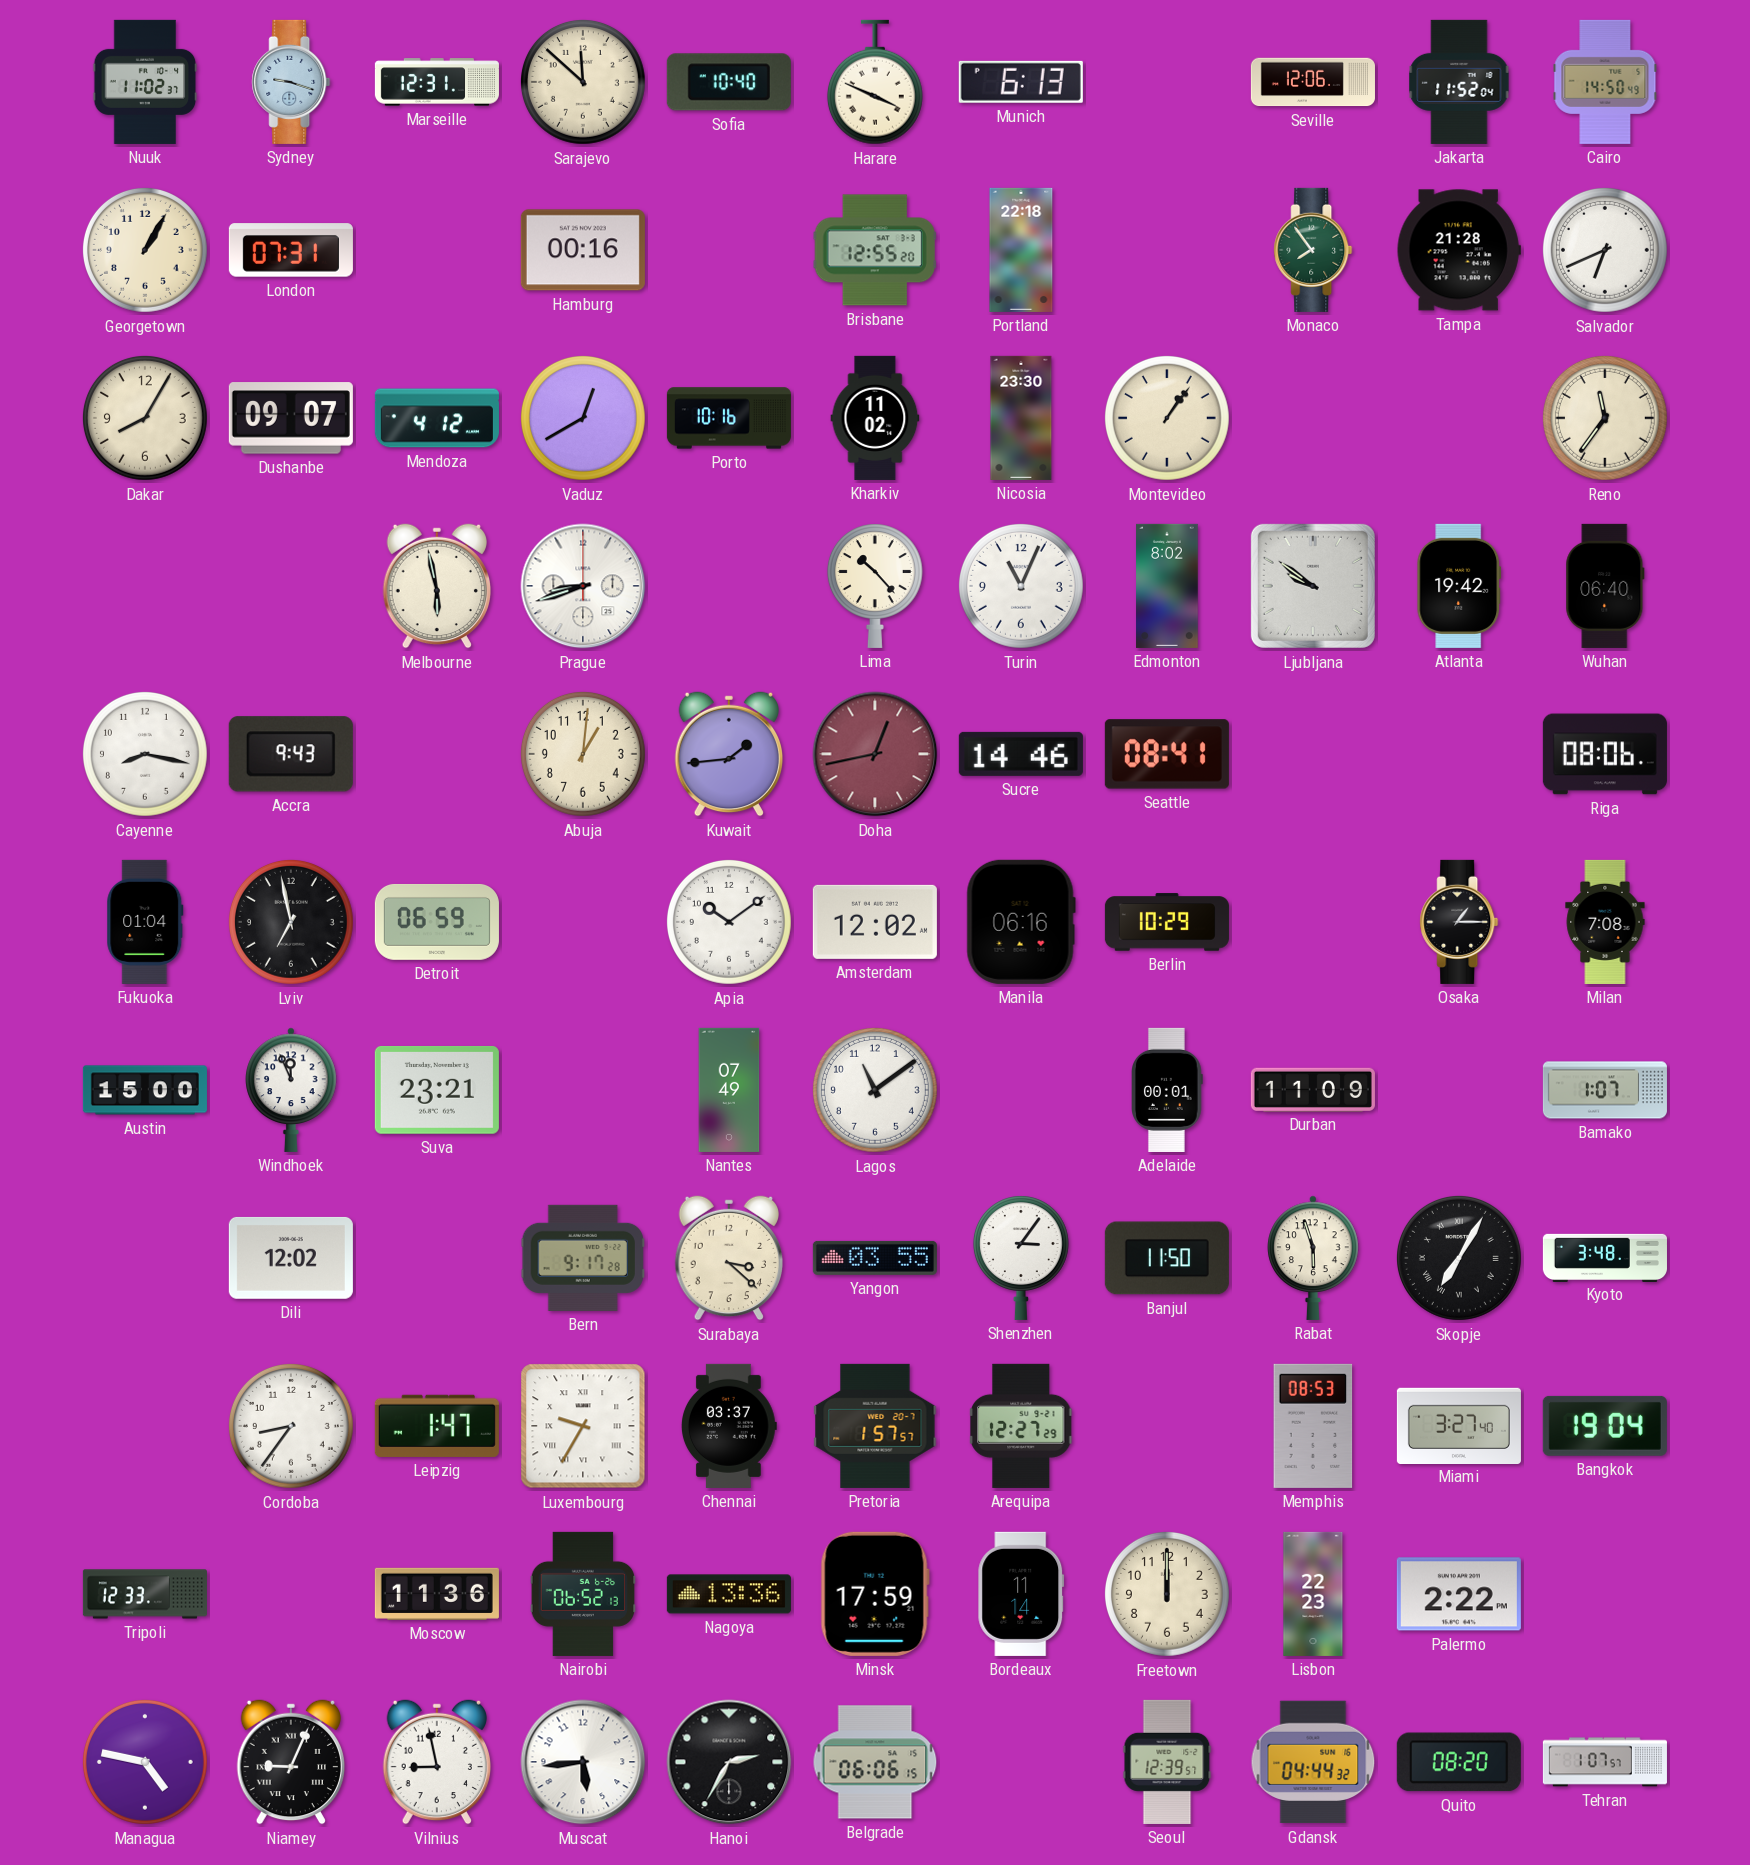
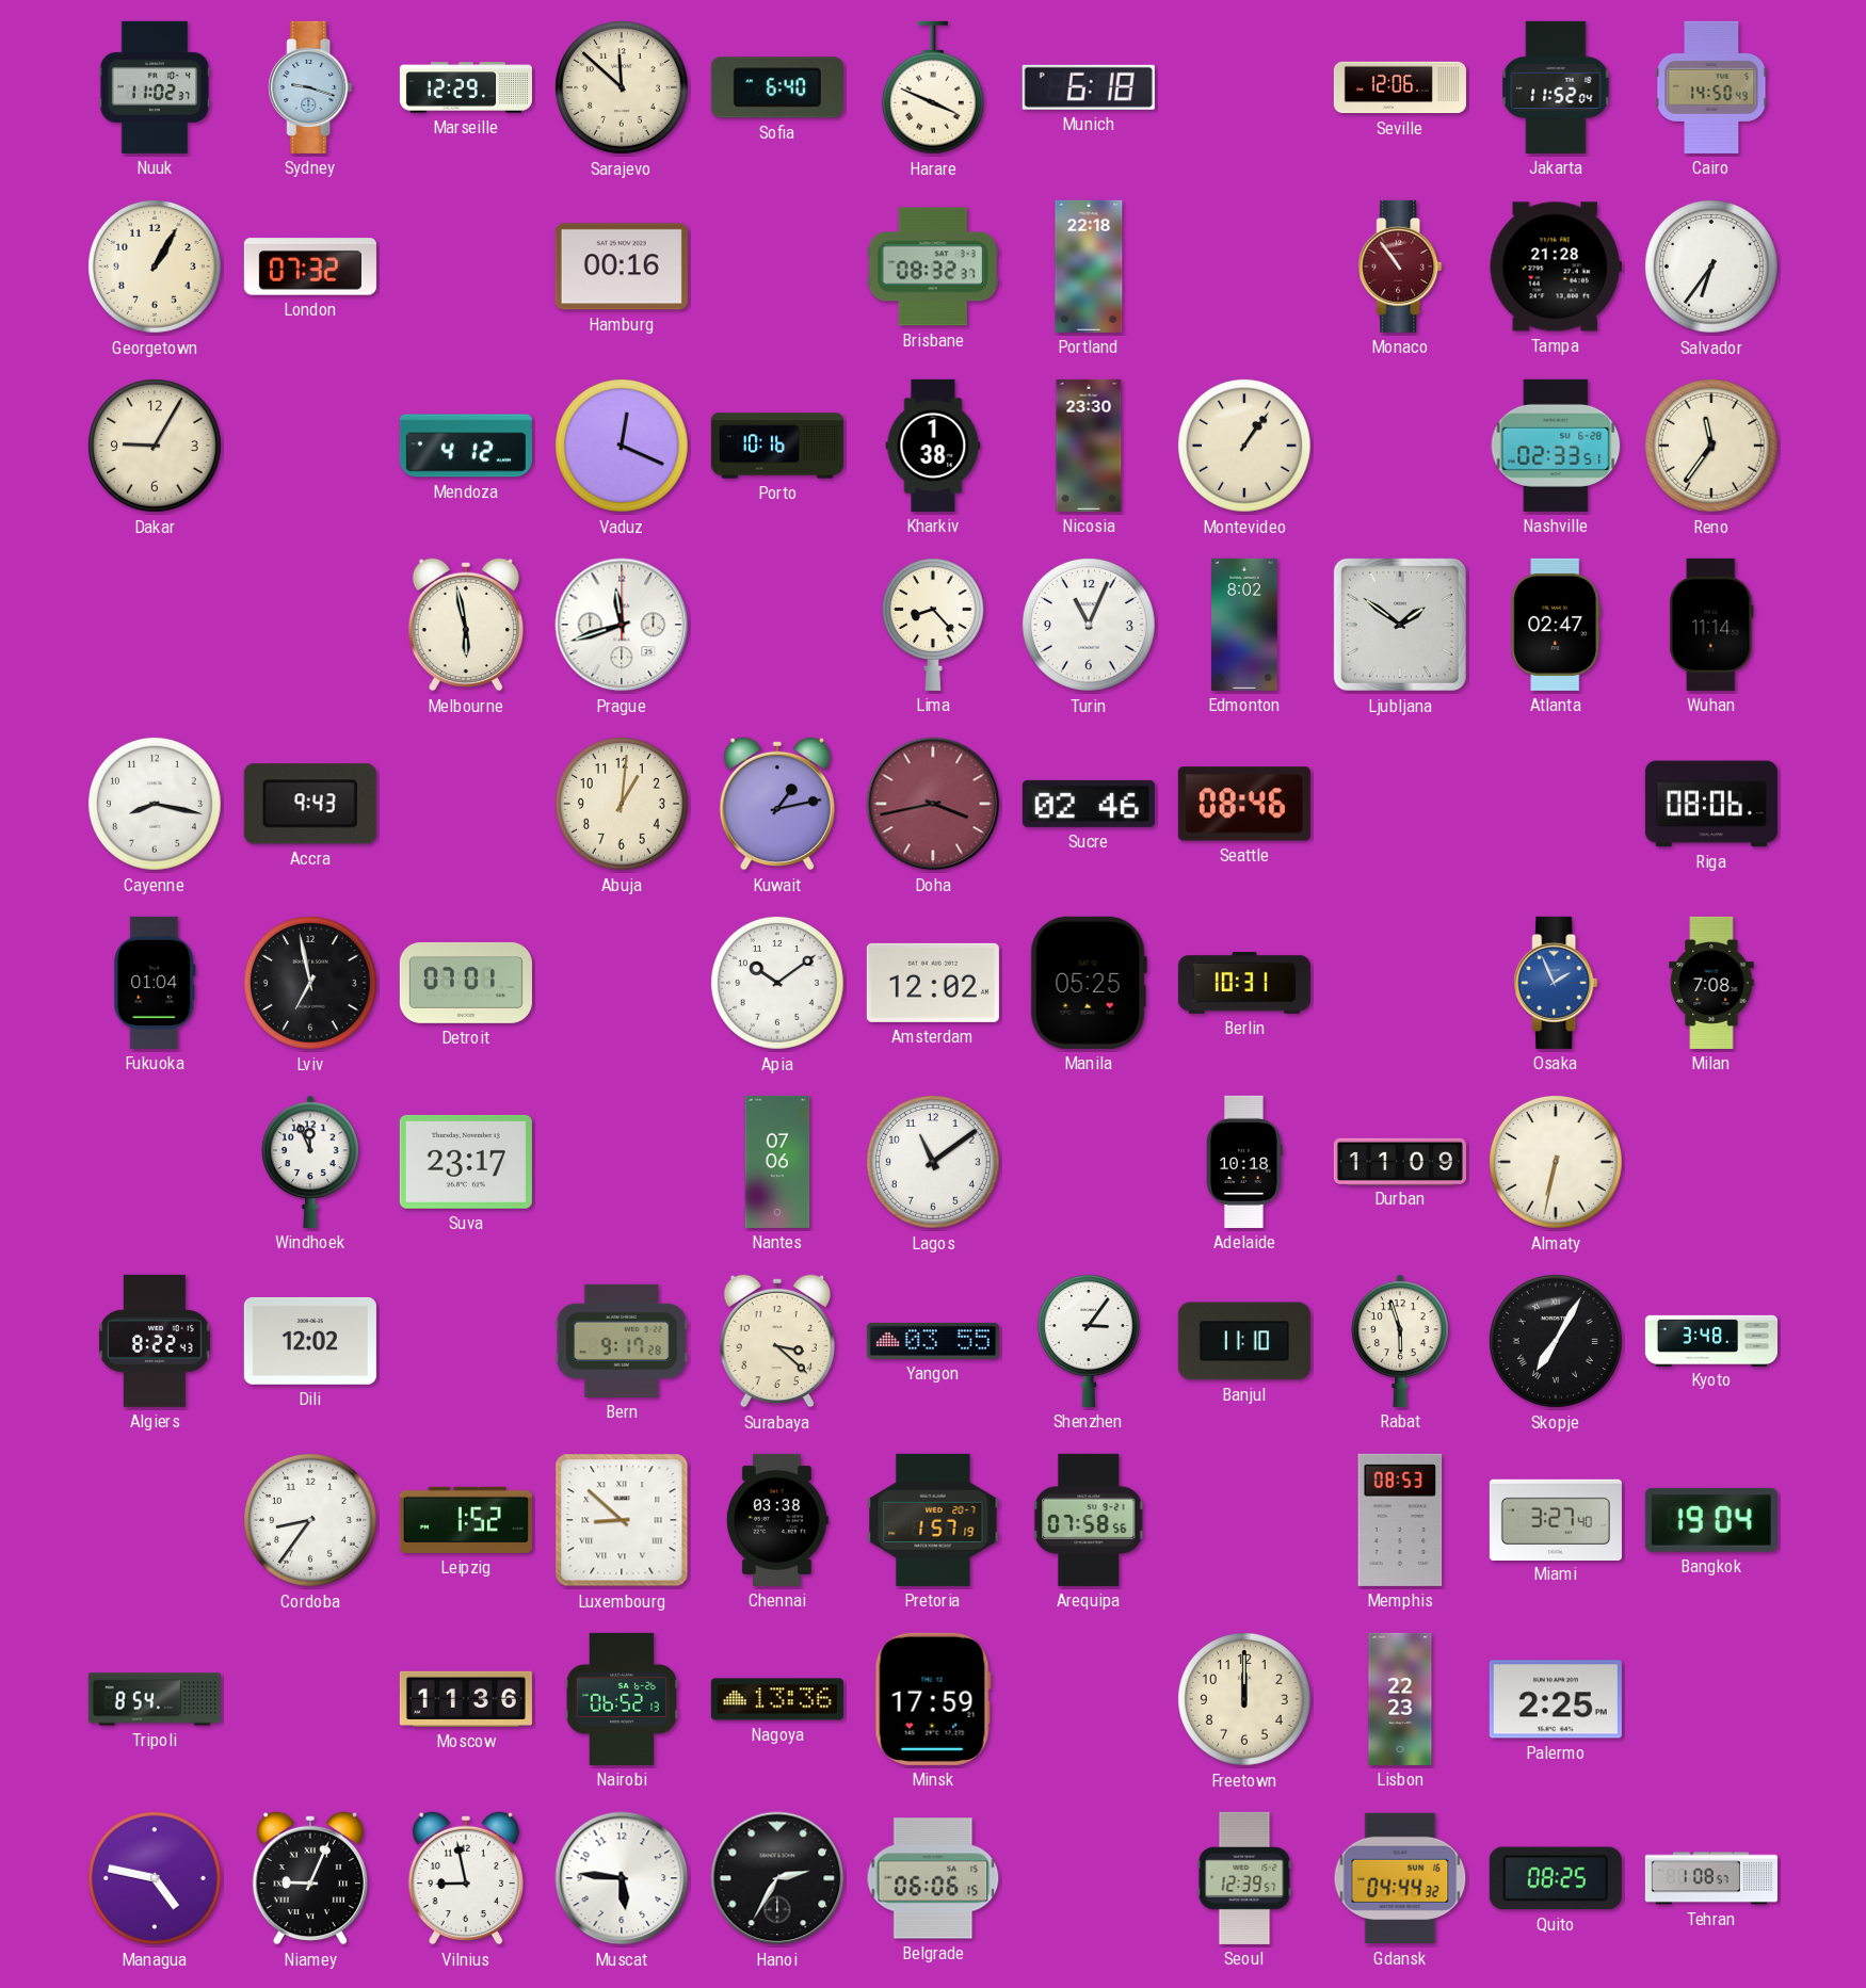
Marseille: 12:31 -> 12:29 (466, 87)
Sofia: 10:40 -> 6:40 (777, 87)
Munich: 6:13 -> 6:18 (1089, 87)
London: 07:31 -> 07:32 (310, 266)
Brisbane: 12:55 -> 08:32 (933, 266)
Monaco: 7:54 -> 10:54 (1400, 266)
Monaco dial: green -> burgundy (1400, 266)
Salvador: 6:41 -> 6:36 (1711, 266)
Dakar: 8:05 -> 9:05 (155, 446)
Dushanbe: 09:07 -> none (291, 418)
Vaduz: 12:40 -> 12:19 (622, 446)
Kharkiv: 11:02 -> 1:38 (933, 446)
Nashville: none -> 02:33 (1556, 446)
Prague: 8:42 -> 11:42 (622, 625)
Lima: 10:23 -> 8:23 (933, 625)
Ljubljana: 9:51 -> 1:51 (1400, 625)
Atlanta: 19:42 -> 02:47 (1556, 625)
Wuhan: 06:40 -> 11:14 (1711, 625)
Kuwait: 1:44 -> 1:13 (776, 804)
Doha: 12:43 -> 3:43 (933, 804)
Sucre: 14:46 -> 02:46 (1089, 804)
Seattle: 08:41 -> 08:46 (1244, 804)
Detroit: 06:59 -> 07:01 (466, 983)
Manila: 06:16 -> 05:25 (1089, 983)
Berlin: 10:29 -> 10:31 (1244, 983)
Osaka: 1:15 -> 1:56 (1556, 983)
Osaka dial: black -> blue (1556, 983)
Austin: 15:00 -> none (145, 1090)
Suva: 23:21 -> 23:17 (466, 1162)
Nantes: 07:49 -> 07:06 (777, 1162)
Adelaide: 00:01 -> 10:18 (1245, 1162)
Almaty: none -> 6:32 (1556, 1162)
Bamako: 1:07 -> none (1605, 1090)
Algiers: none -> 8:22 (155, 1341)
Banjul: 11:50 -> 11:10 (1244, 1341)
Leipzig: 1:47 -> 1:52 (466, 1520)
Luxembourg: 9:35 -> 8:52 (622, 1520)
Chennai: 03:37 -> 03:38 (777, 1520)
Pretoria: 1:57:57 -> 1:57:19 (933, 1520)
Arequipa: 12:27 -> 07:58 (1089, 1520)
Tripoli: 12:33 -> 8:54 (155, 1699)
Bordeaux: 11:14 -> none (1021, 1594)
Palermo: 2:22 -> 2:25 (1556, 1699)
Muscat: 5:44 -> 5:46 (622, 1878)
Quito: 08:20 -> 08:25 (1556, 1878)
Tehran: 1:07 -> 1:08 (1711, 1878)
